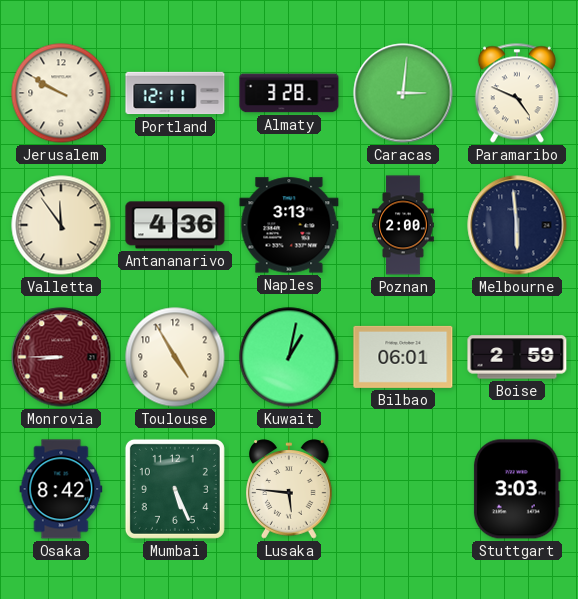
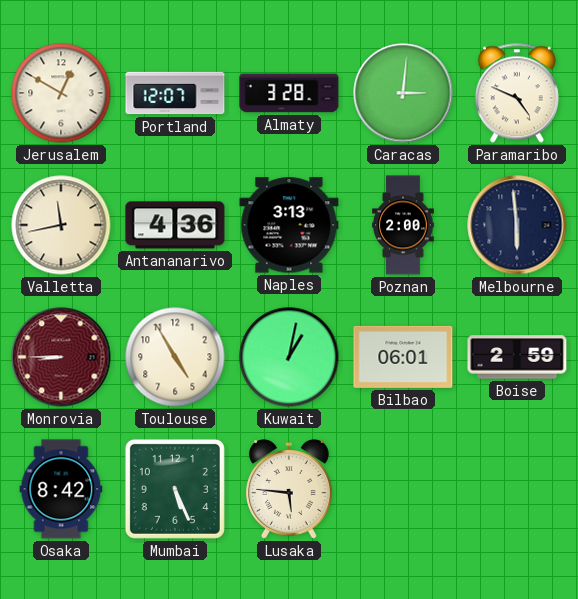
Jerusalem: 9:50 -> 12:50 (61, 93)
Portland: 12:11 -> 12:07 (175, 93)
Valletta: 11:54 -> 11:43 (61, 225)
Stuttgart: 3:03 -> none (517, 489)
